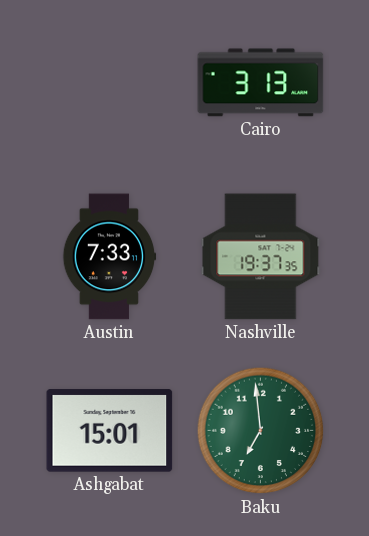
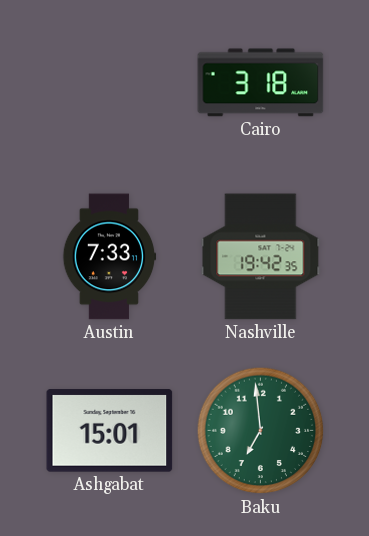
Cairo: 3:13 -> 3:18 (261, 83)
Nashville: 19:37 -> 19:42 (261, 257)
